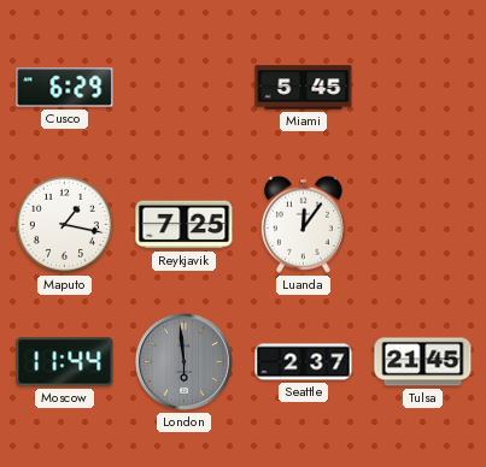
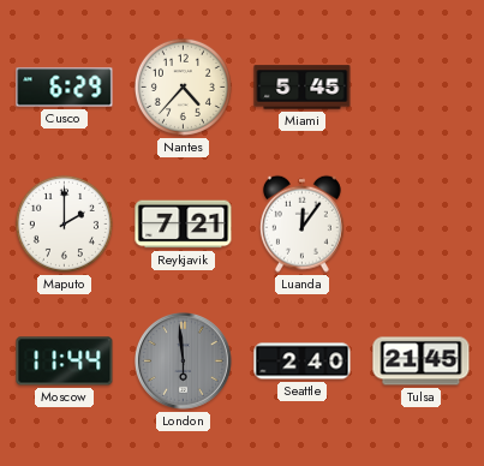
Nantes: none -> 4:37 (183, 86)
Maputo: 1:17 -> 2:00 (64, 223)
Reykjavik: 7:25 -> 7:21 (184, 225)
Seattle: 2:37 -> 2:40 (303, 362)
